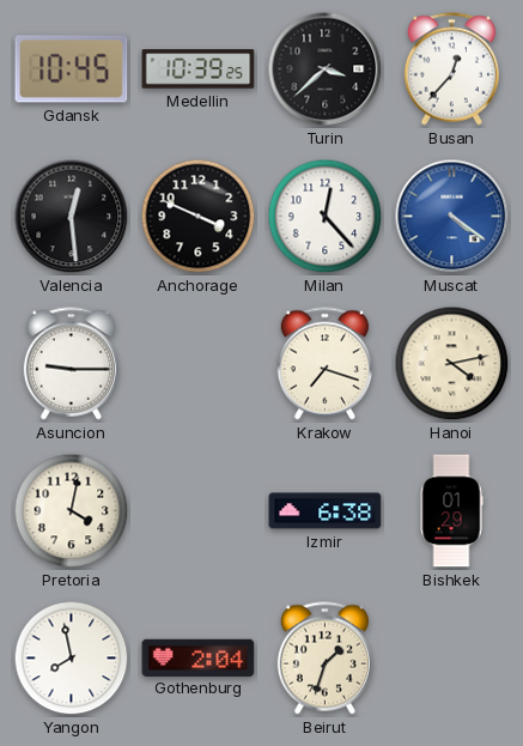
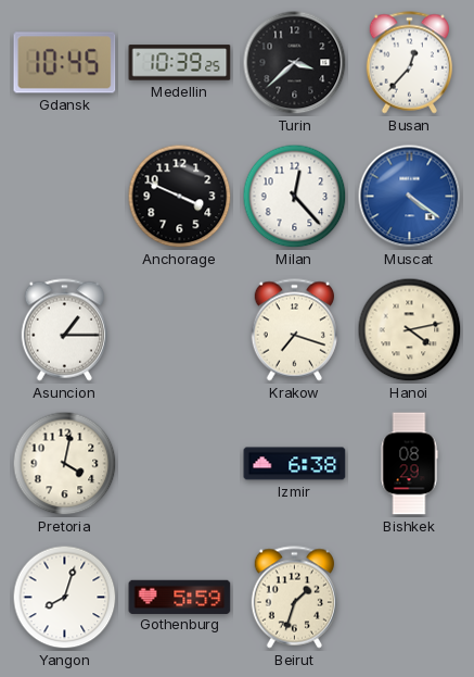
Valencia: 12:29 -> none (72, 217)
Asuncion: 9:15 -> 1:15 (64, 330)
Bishkek: 01:29 -> 08:29 (409, 464)
Yangon: 7:58 -> 8:03 (65, 598)
Gothenburg: 2:04 -> 5:59 (180, 597)
